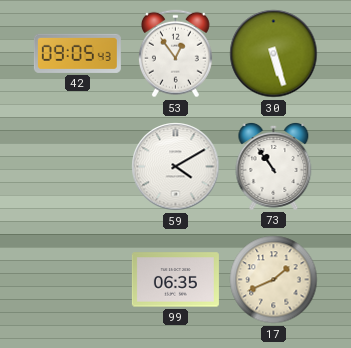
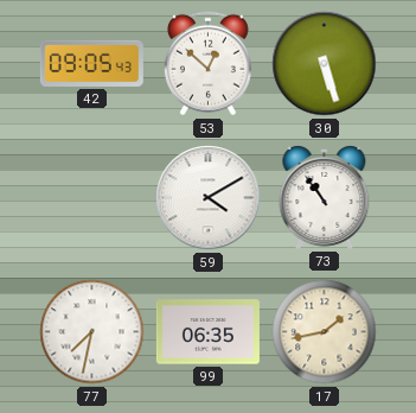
53: 12:54 -> 12:52 (207, 64)
77: none -> 7:32 (92, 332)
17: 1:41 -> 1:43 (325, 332)
